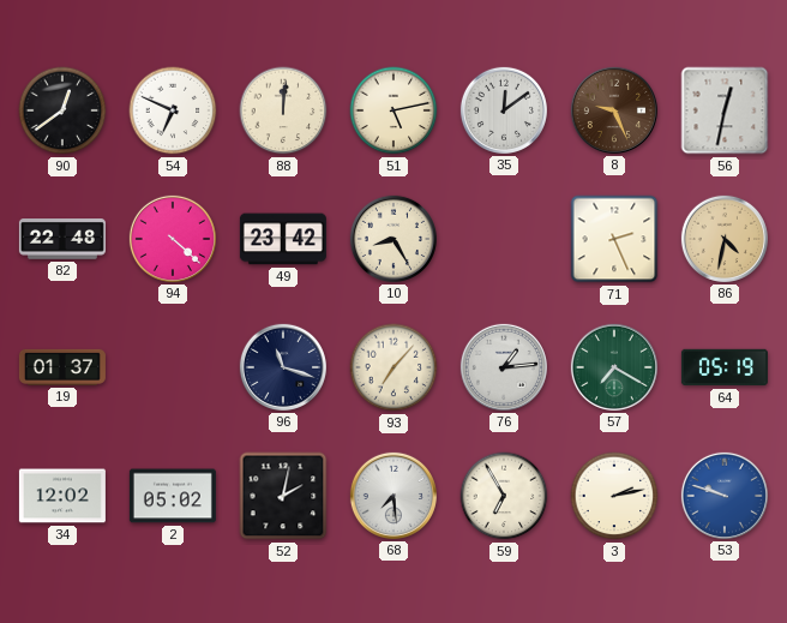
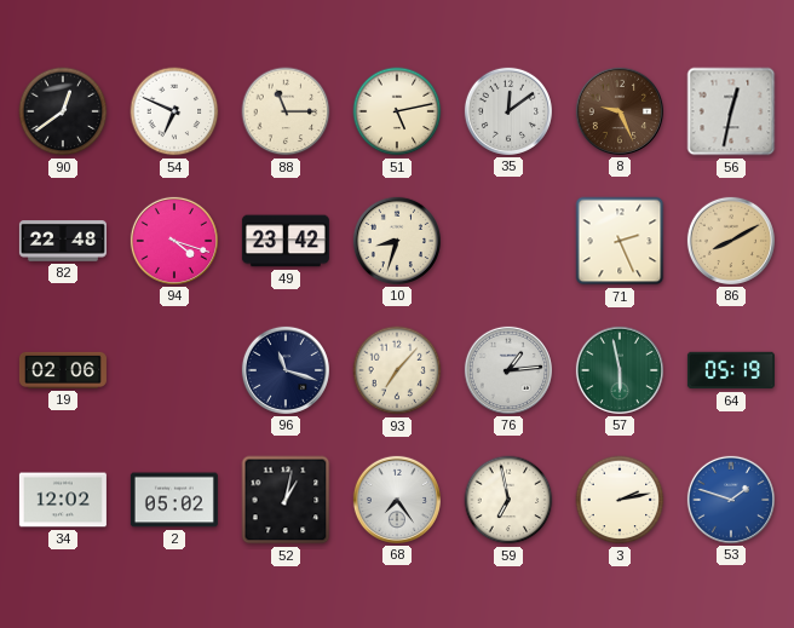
88: 12:01 -> 11:15 (286, 111)
94: 4:22 -> 4:18 (174, 241)
10: 8:25 -> 8:33 (397, 241)
86: 4:32 -> 8:10 (731, 241)
19: 01:37 -> 02:06 (63, 370)
57: 7:20 -> 5:58 (620, 370)
52: 2:02 -> 1:02 (286, 500)
68: 7:29 -> 7:24 (397, 500)
59: 6:55 -> 6:58 (508, 500)
53: 9:48 -> 1:48 (731, 500)
